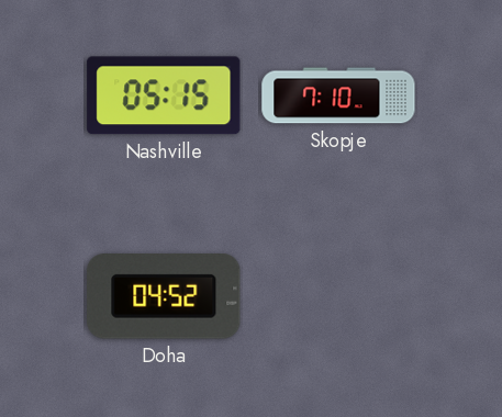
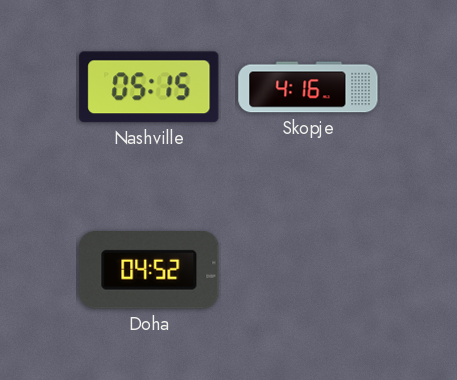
Skopje: 7:10 -> 4:16 (308, 87)
